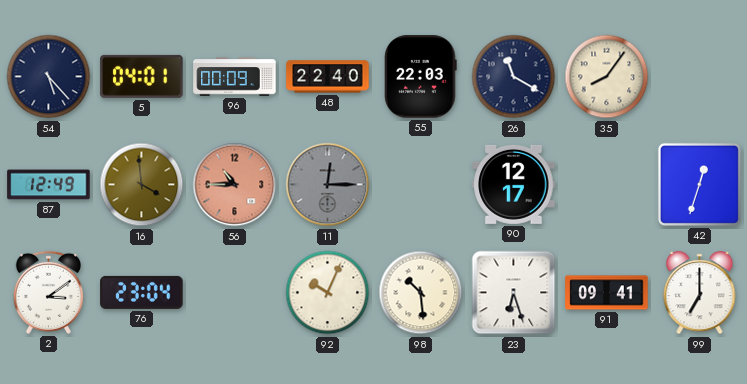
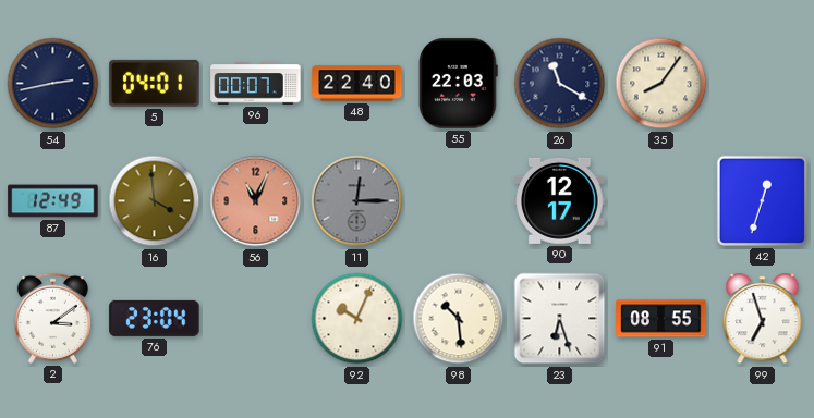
54: 5:23 -> 2:43 (53, 84)
96: 00:09 -> 00:07 (256, 84)
56: 10:45 -> 11:04 (256, 201)
91: 09:41 -> 08:55 (661, 319)
99: 7:00 -> 6:57 (763, 319)
